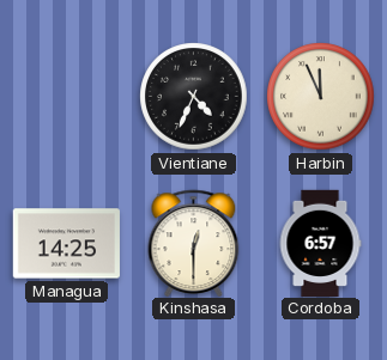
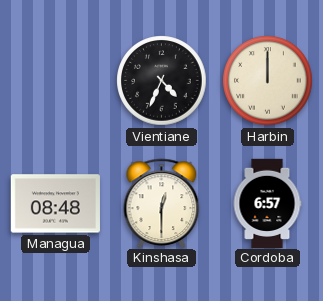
Harbin: 11:56 -> 12:00 (268, 81)
Managua: 14:25 -> 08:48 (55, 204)
